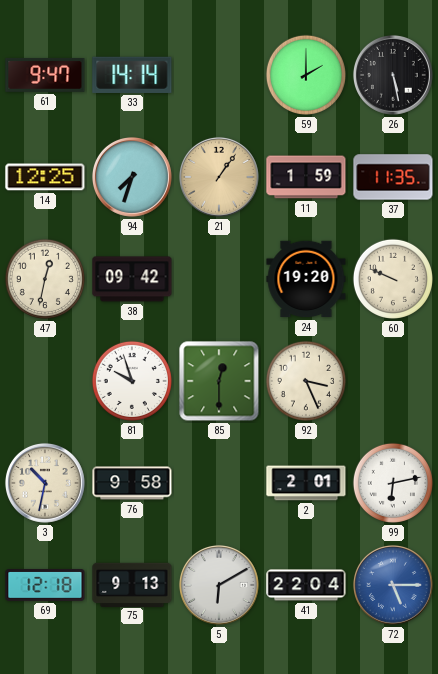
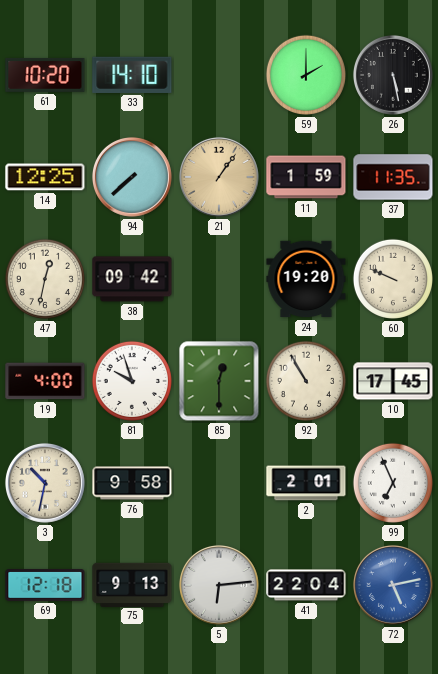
61: 9:47 -> 10:20 (45, 76)
33: 14:14 -> 14:10 (132, 75)
94: 7:33 -> 7:38 (132, 177)
19: none -> 4:00 (45, 381)
92: 3:26 -> 10:55 (306, 381)
10: none -> 17:45 (393, 381)
99: 6:13 -> 6:56 (393, 483)
5: 6:10 -> 6:14 (219, 585)
72: 5:15 -> 5:13 (393, 585)
